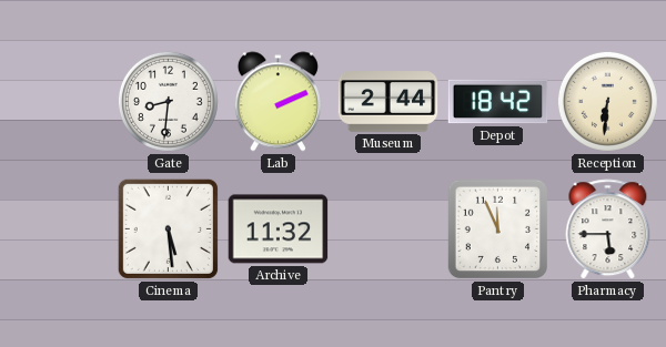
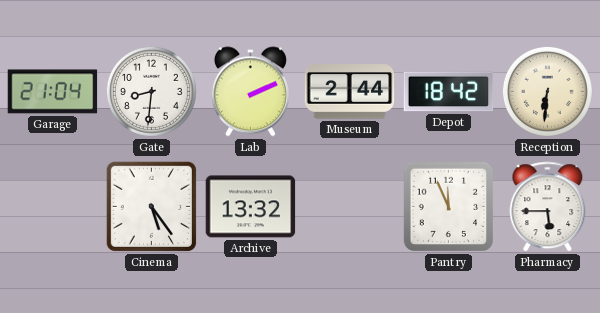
Garage: none -> 21:04 (53, 92)
Cinema: 5:29 -> 5:24 (151, 206)
Archive: 11:32 -> 13:32 (251, 207)
